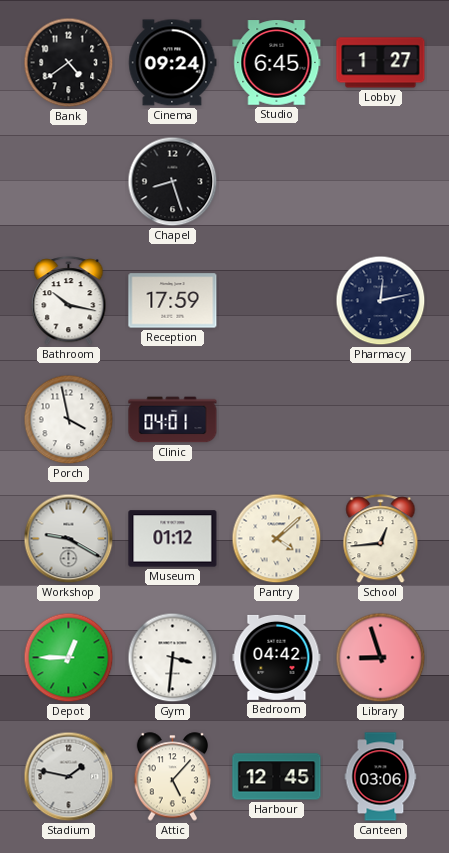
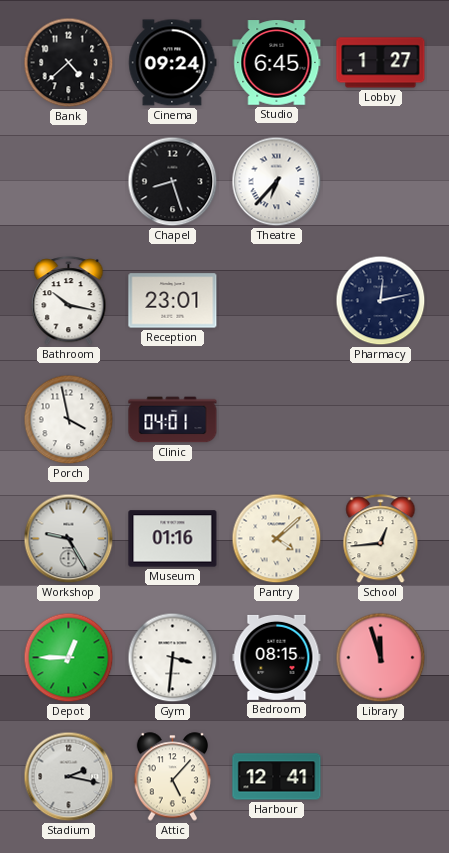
Bank: 4:39 -> 4:38 (69, 63)
Theatre: none -> 6:37 (277, 182)
Reception: 17:59 -> 23:01 (173, 301)
Workshop: 9:20 -> 9:25 (69, 539)
Museum: 01:12 -> 01:16 (173, 539)
Bedroom: 04:42 -> 08:15 (277, 657)
Library: 8:57 -> 11:57 (381, 658)
Stadium: 1:47 -> 2:17 (69, 777)
Harbour: 12:45 -> 12:41 (277, 777)
Canteen: 03:06 -> none (381, 777)
